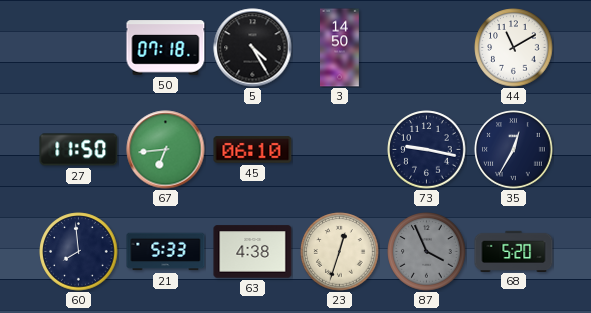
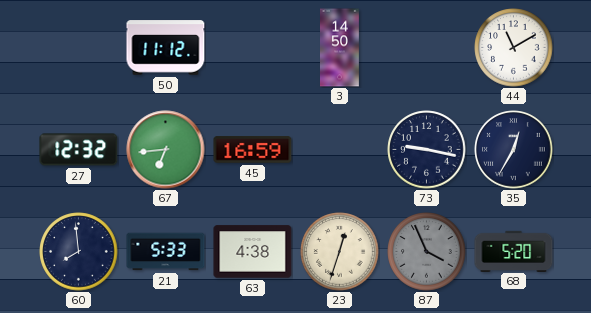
50: 07:18 -> 11:12 (166, 48)
5: 4:25 -> none (253, 48)
27: 11:50 -> 12:32 (79, 150)
45: 06:10 -> 16:59 (253, 150)
